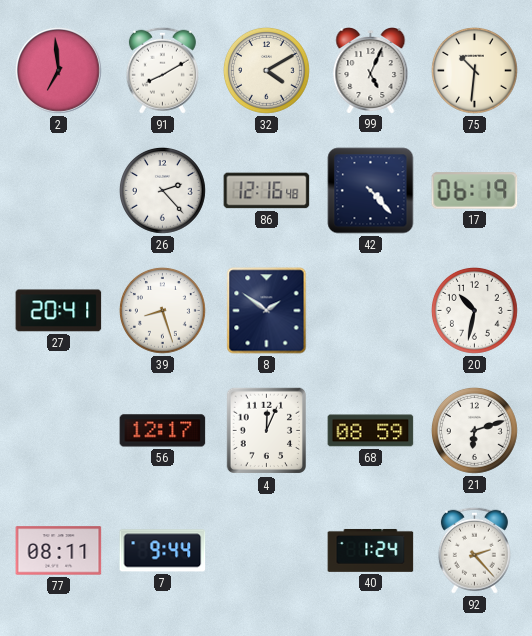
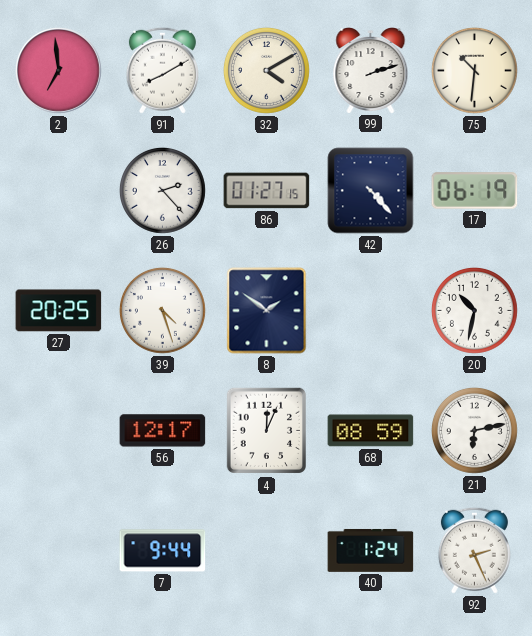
99: 5:04 -> 2:12 (371, 71)
86: 12:16 -> 01:27 (267, 191)
27: 20:41 -> 20:25 (59, 311)
39: 8:27 -> 4:27 (162, 310)
21: 6:12 -> 6:13 (474, 430)
77: 08:11 -> none (59, 551)
92: 2:23 -> 2:26 (474, 550)
